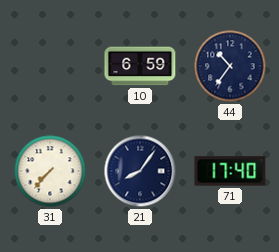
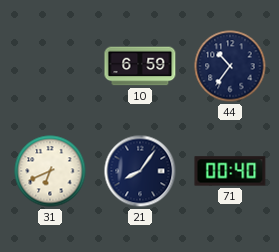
31: 7:37 -> 6:41 (50, 171)
71: 17:40 -> 00:40 (230, 171)
